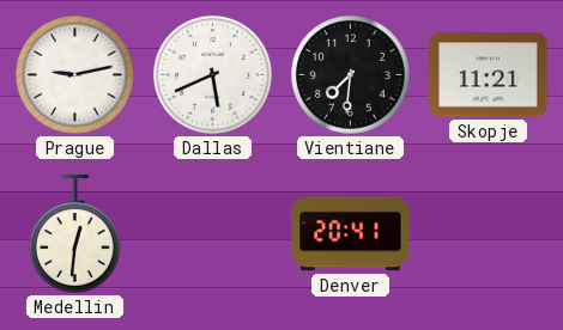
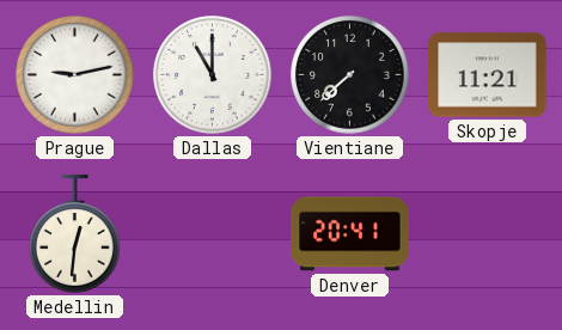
Dallas: 5:41 -> 11:00 (213, 75)
Vientiane: 7:31 -> 7:38 (350, 75)
